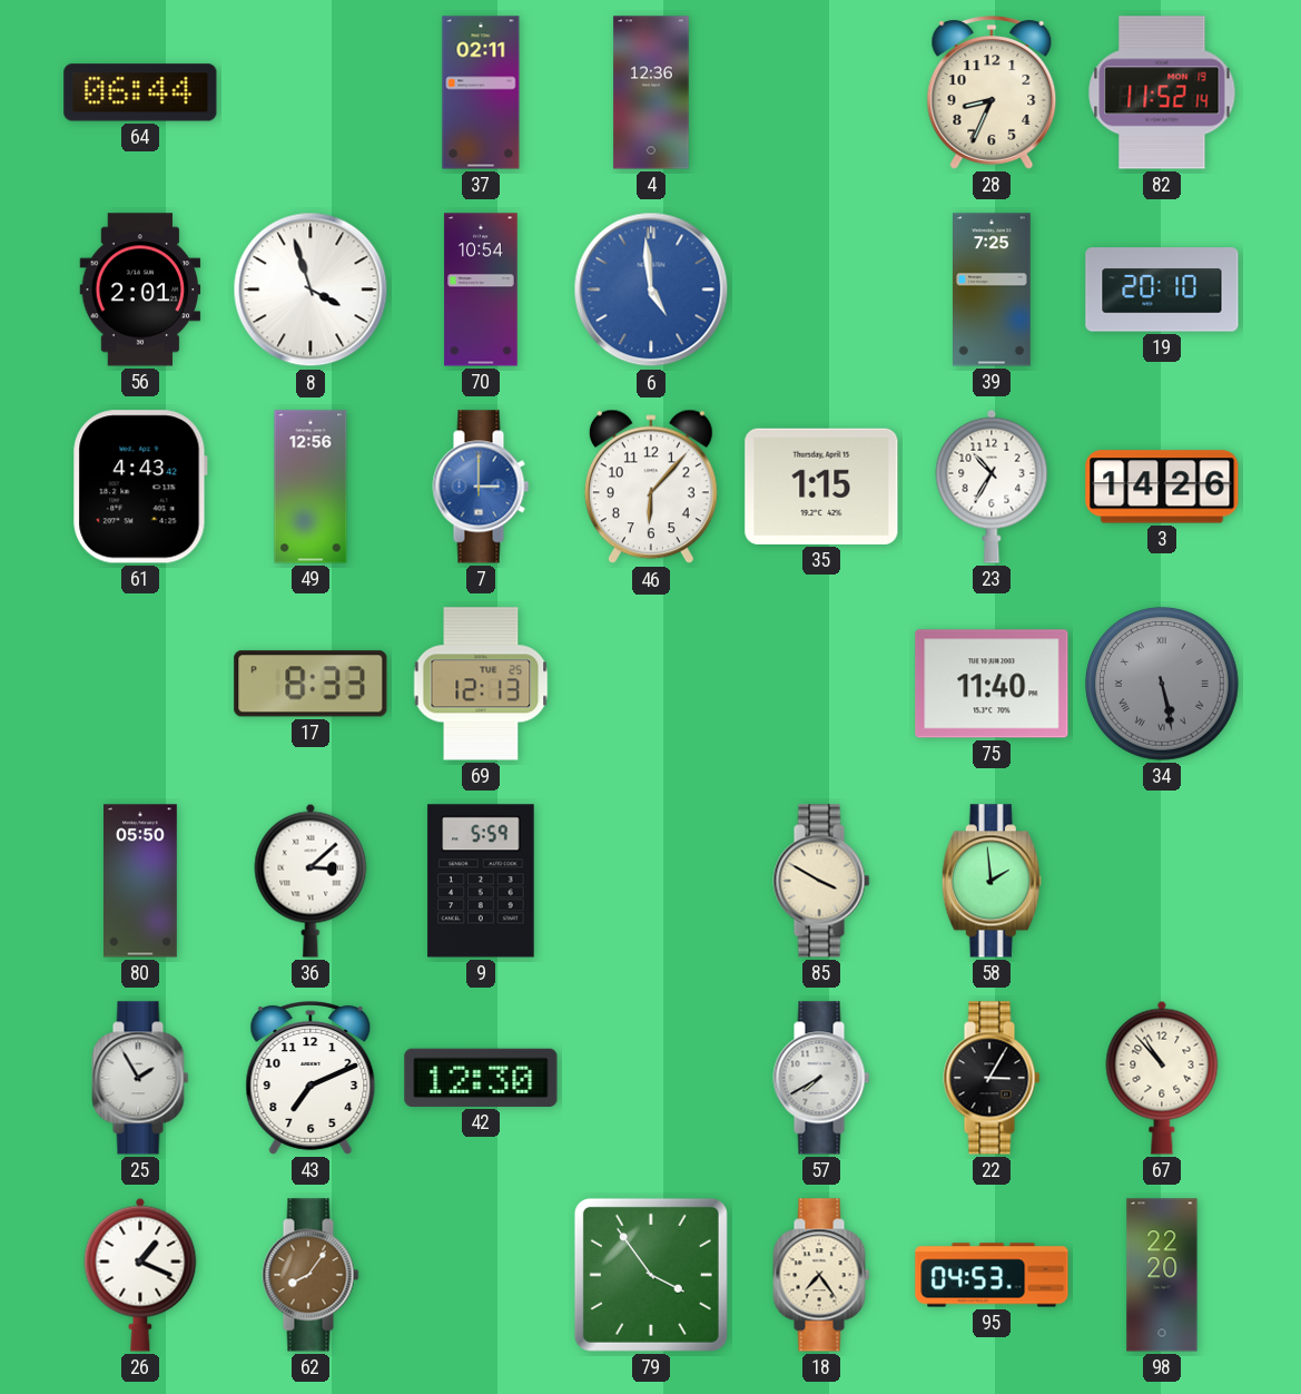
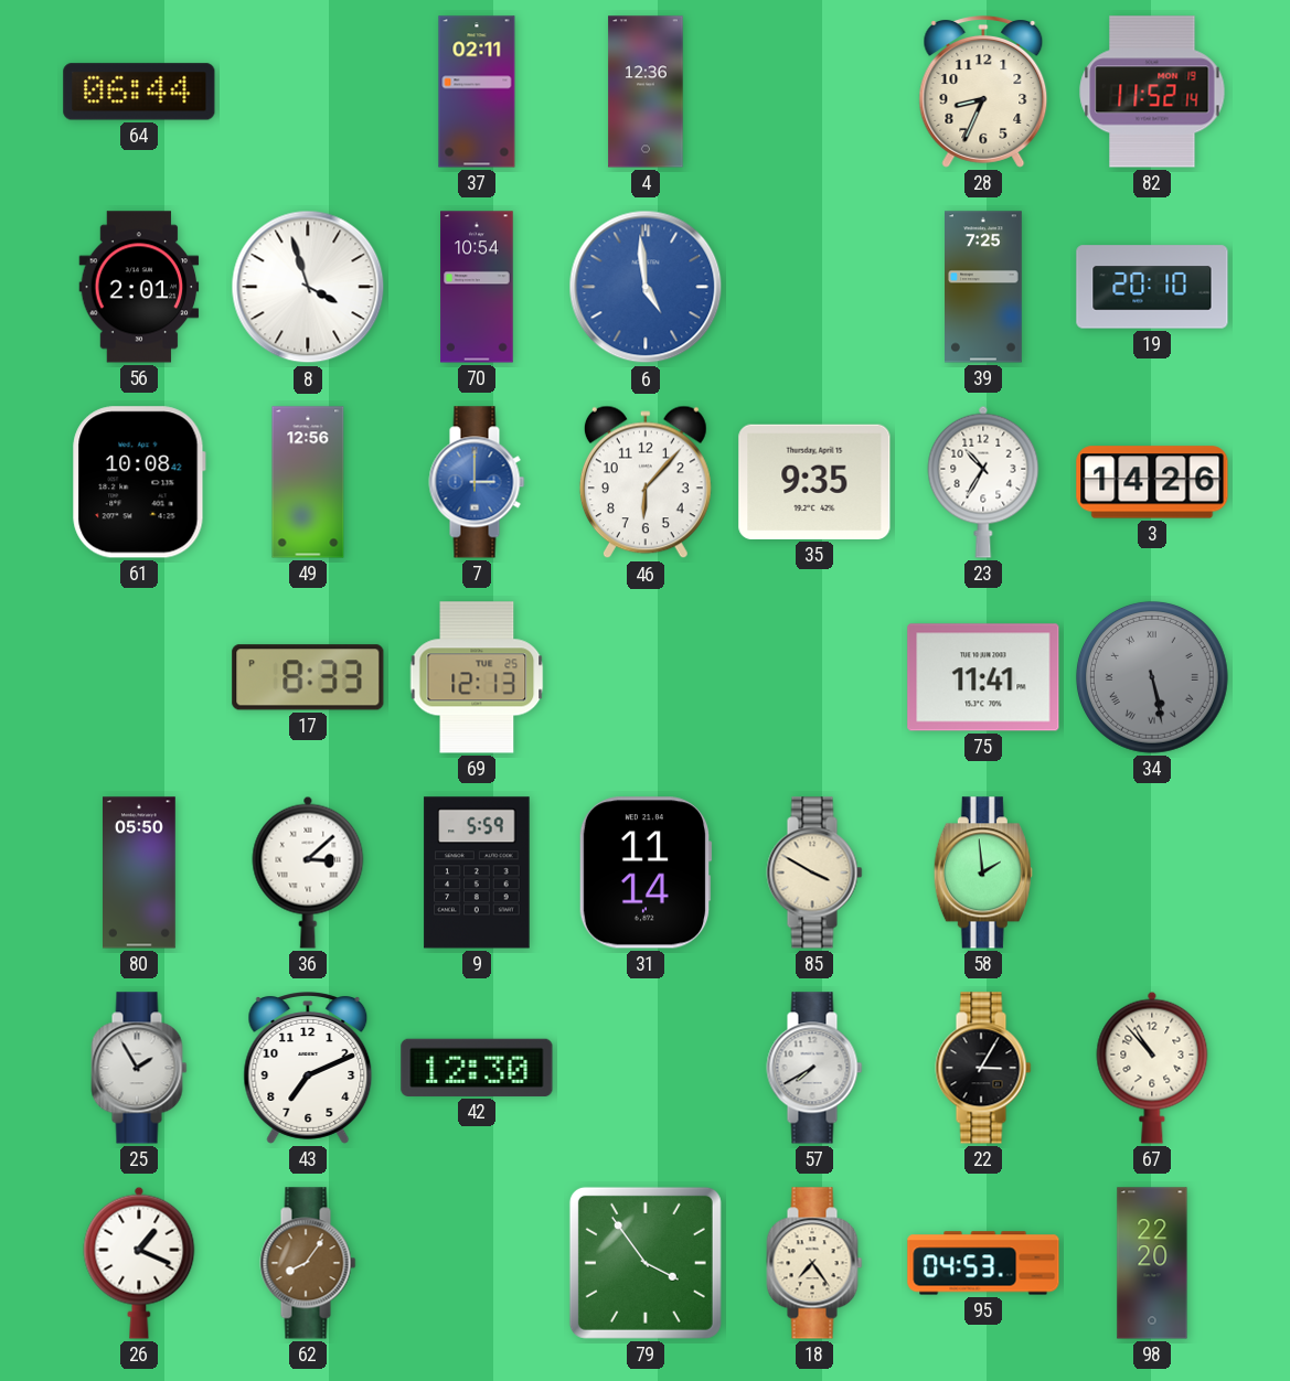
61: 4:43 -> 10:08 (139, 482)
35: 1:15 -> 9:35 (814, 482)
75: 11:40 -> 11:41 (983, 677)
31: none -> 11:14 (646, 873)
